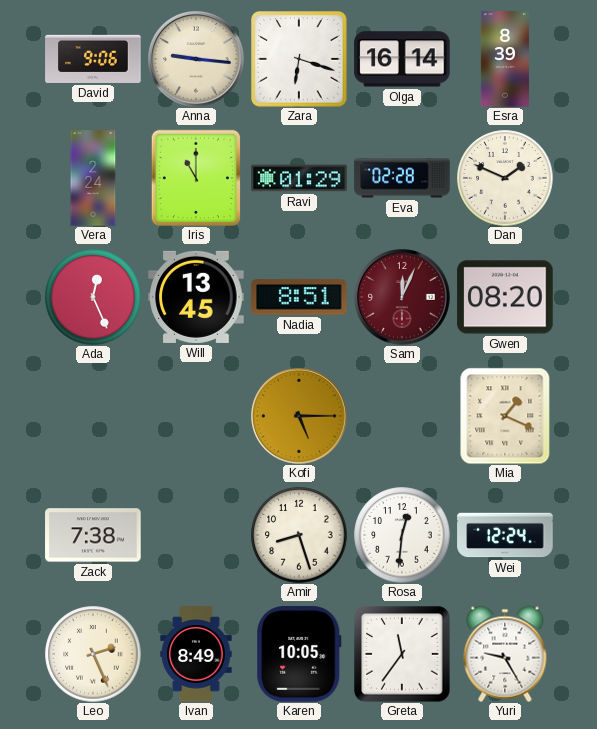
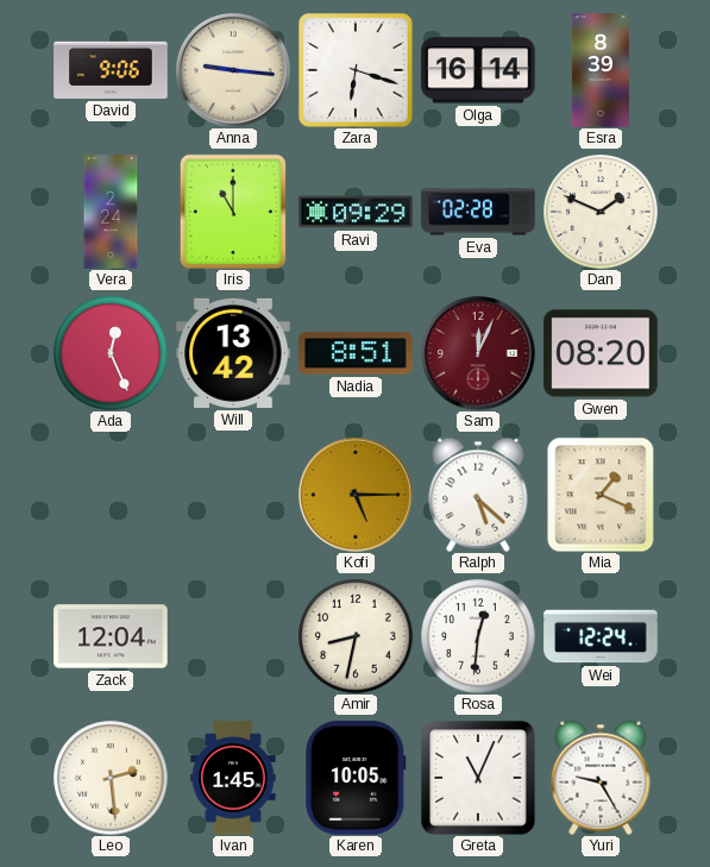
Ravi: 01:29 -> 09:29 (356, 212)
Will: 13:45 -> 13:42 (233, 353)
Ralph: none -> 5:22 (478, 495)
Zack: 7:38 -> 12:04 (111, 636)
Amir: 8:27 -> 8:32 (356, 636)
Leo: 2:26 -> 2:29 (111, 778)
Ivan: 8:49 -> 1:45 (233, 778)
Greta: 11:36 -> 11:04 (478, 778)
